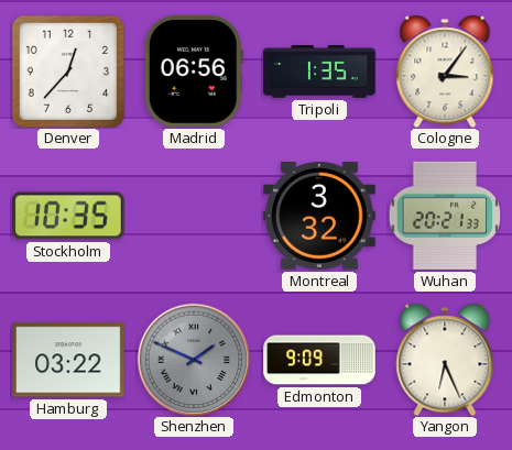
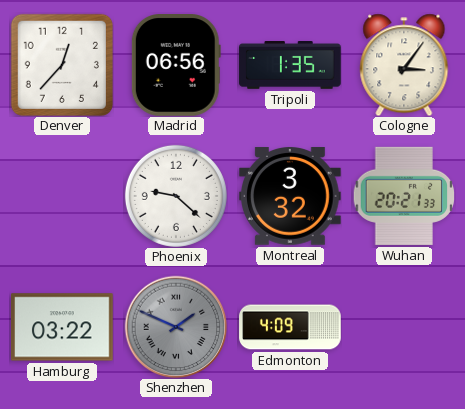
Stockholm: 10:35 -> none (69, 216)
Phoenix: none -> 9:22 (176, 196)
Edmonton: 9:09 -> 4:09 (290, 327)
Yangon: 6:26 -> none (445, 360)
